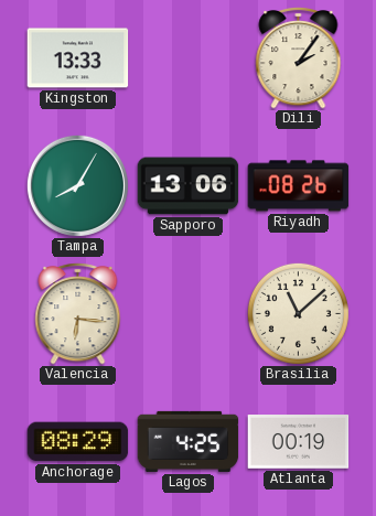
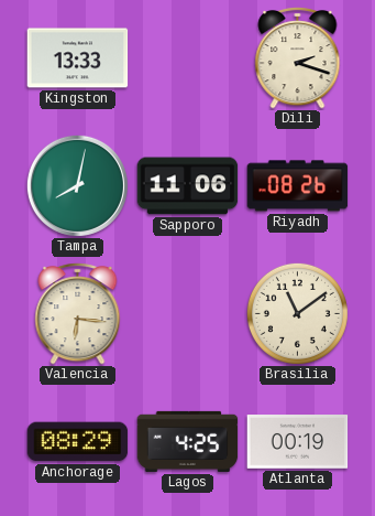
Dili: 2:06 -> 2:18 (298, 57)
Tampa: 8:05 -> 8:02 (77, 185)
Sapporo: 13:06 -> 11:06 (188, 186)
Brasilia: 11:08 -> 11:09 (297, 313)
